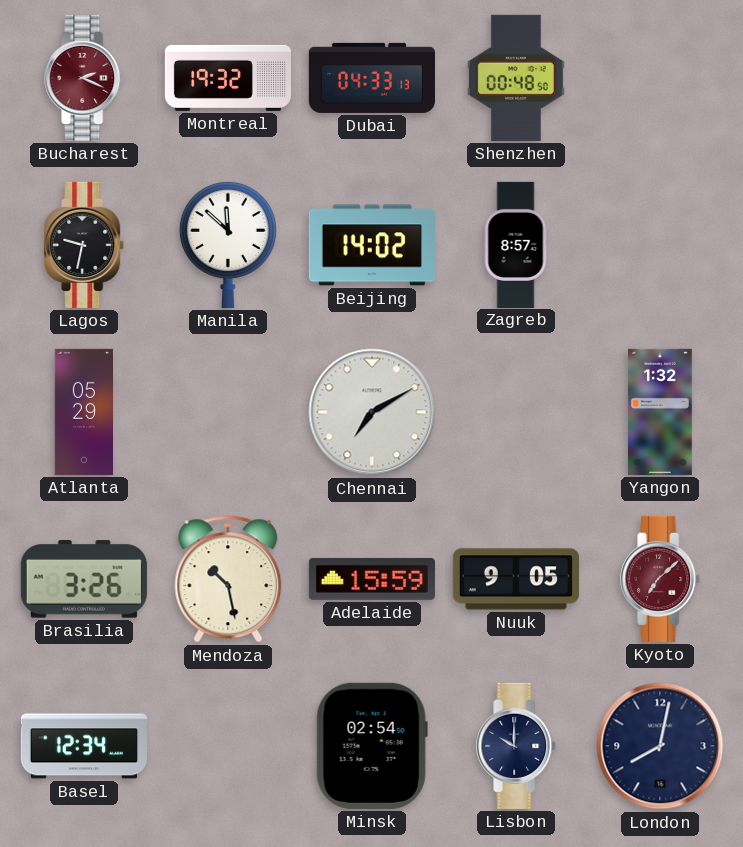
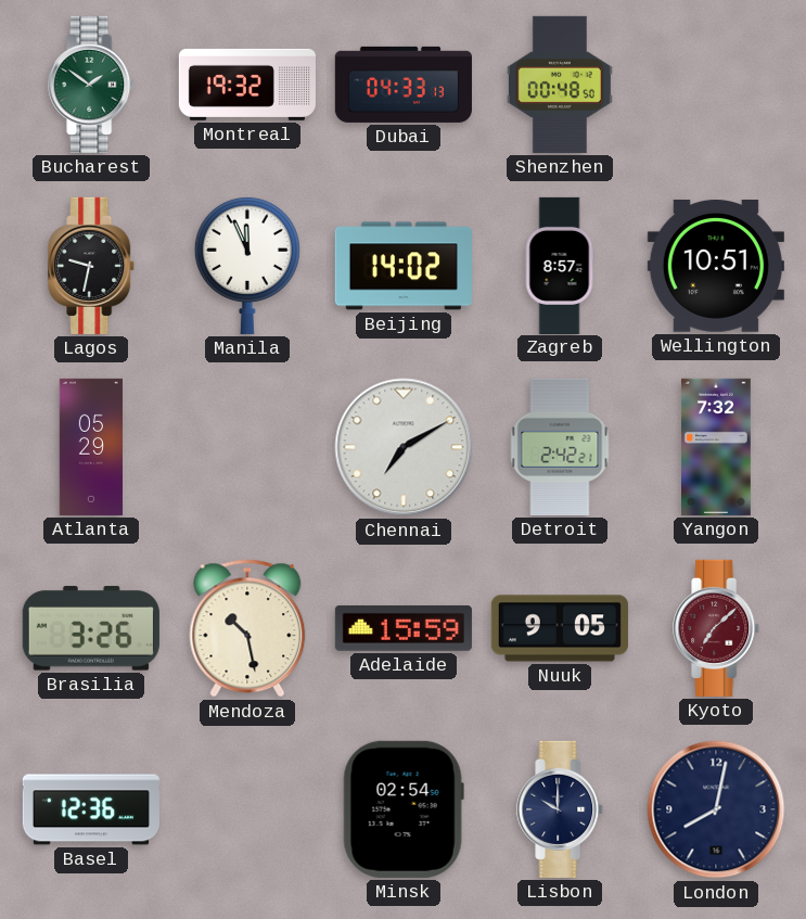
Bucharest: 2:19 -> 1:51 (92, 85)
Bucharest dial: burgundy -> green (92, 85)
Manila: 11:52 -> 11:56 (247, 265)
Wellington: none -> 10:51 (716, 266)
Detroit: none -> 2:42 (560, 447)
Yangon: 1:32 -> 7:32 (717, 447)
Basel: 12:34 -> 12:36 (91, 809)
